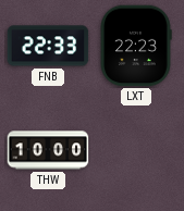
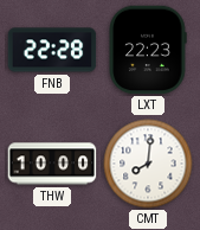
FNB: 22:33 -> 22:28 (52, 50)
CMT: none -> 8:01 (148, 164)
